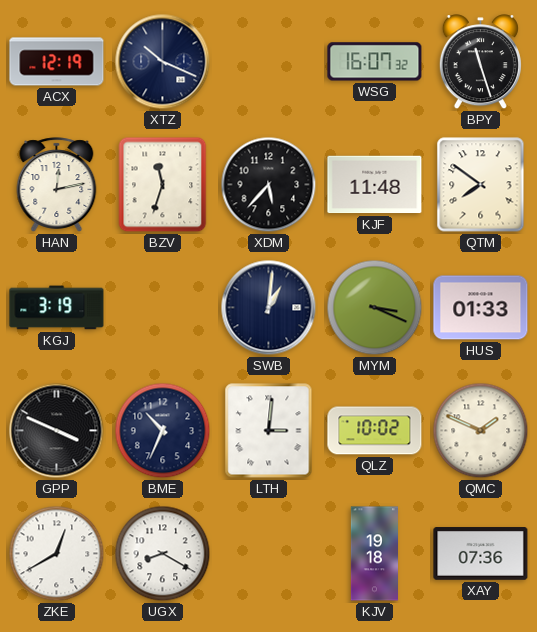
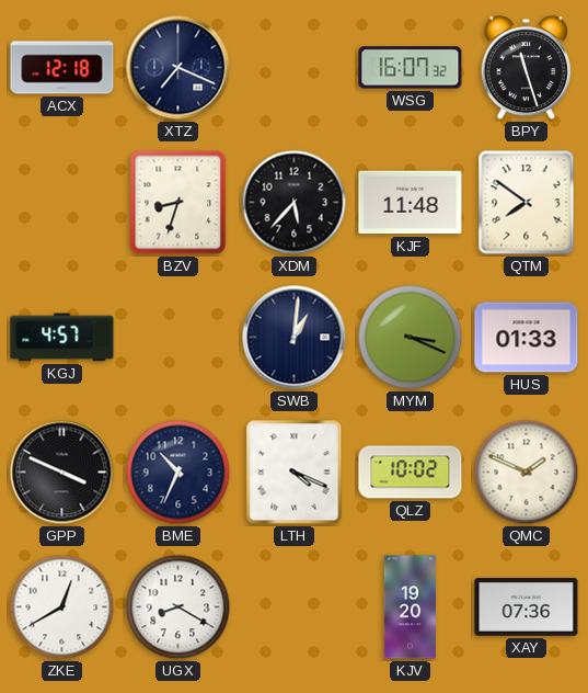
ACX: 12:19 -> 12:18 (62, 68)
XTZ: 10:19 -> 7:19 (178, 68)
HAN: 12:13 -> none (57, 185)
BZV: 11:33 -> 8:33 (178, 203)
KGJ: 3:19 -> 4:57 (62, 338)
LTH: 3:01 -> 4:19 (295, 473)
KJV: 19:18 -> 19:20 (410, 607)
